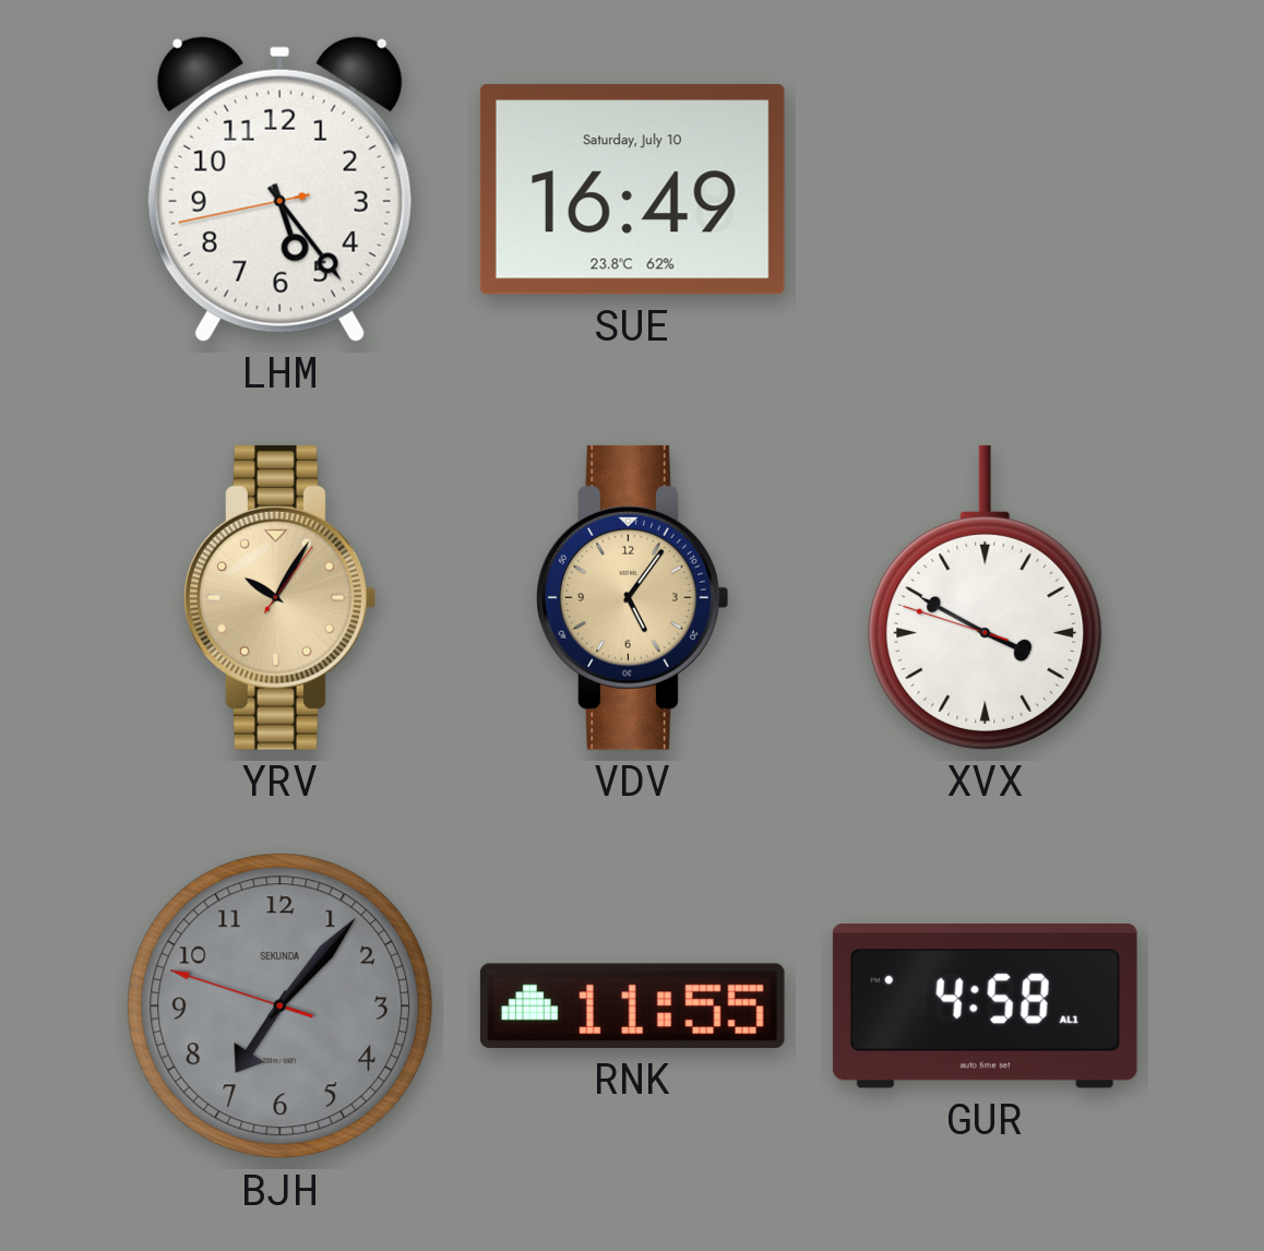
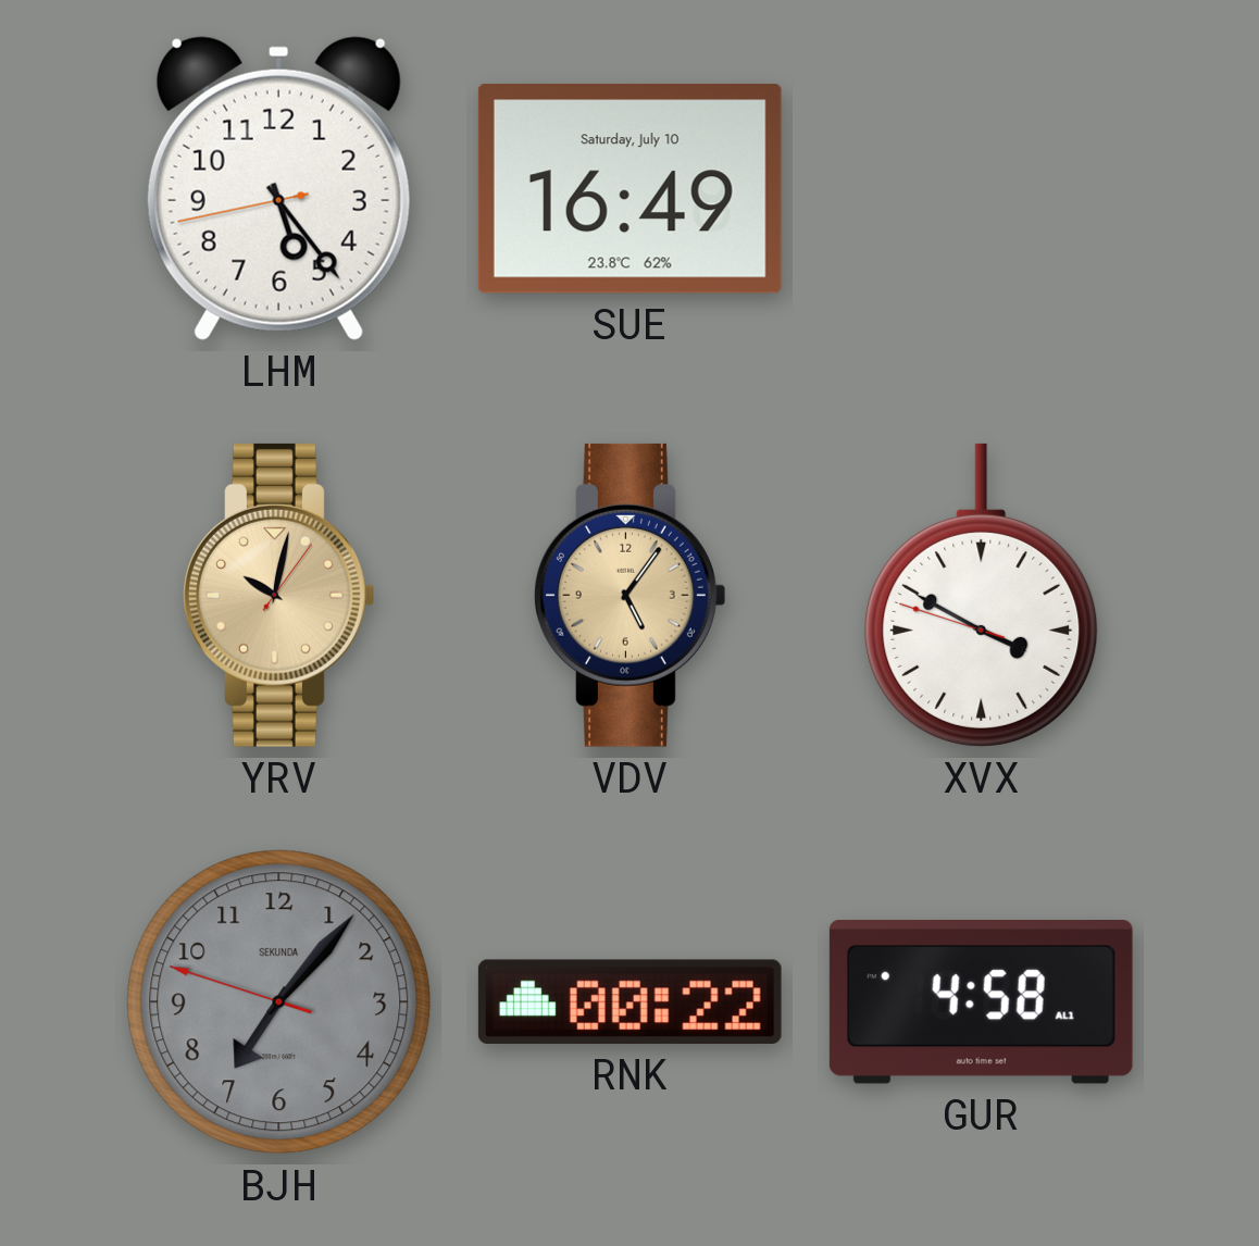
YRV: 10:05 -> 10:02 (279, 595)
RNK: 11:55 -> 00:22 (629, 1001)
